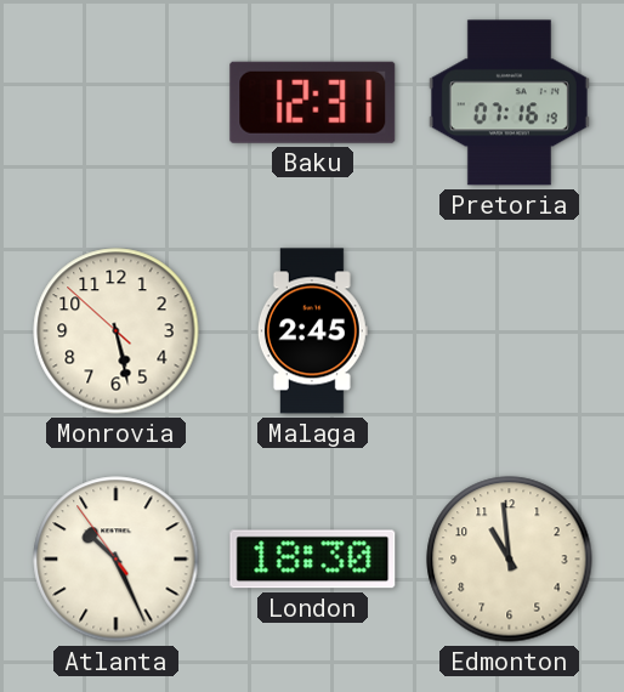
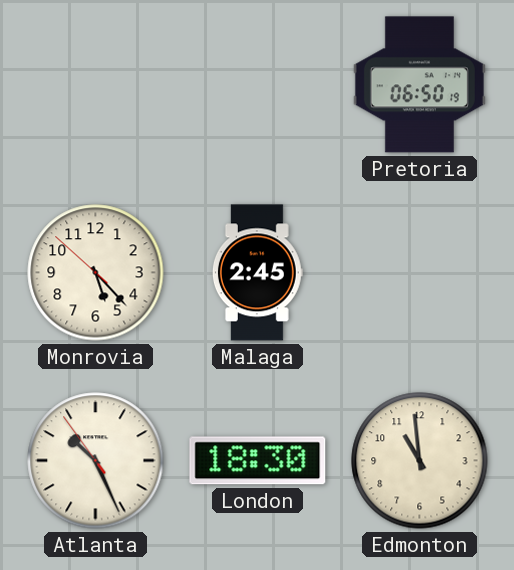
Baku: 12:31 -> none (313, 102)
Pretoria: 07:16 -> 06:50 (419, 85)
Monrovia: 5:27 -> 5:22 (96, 273)
